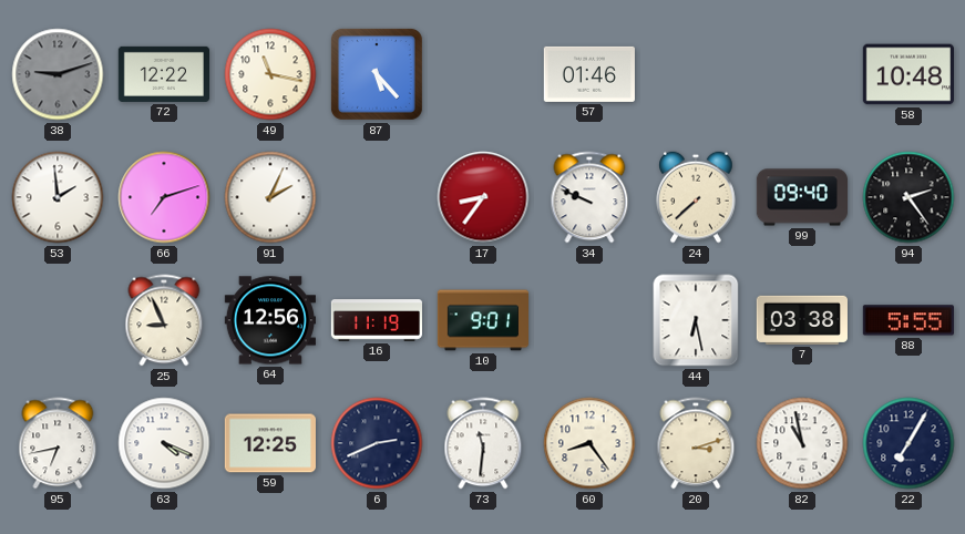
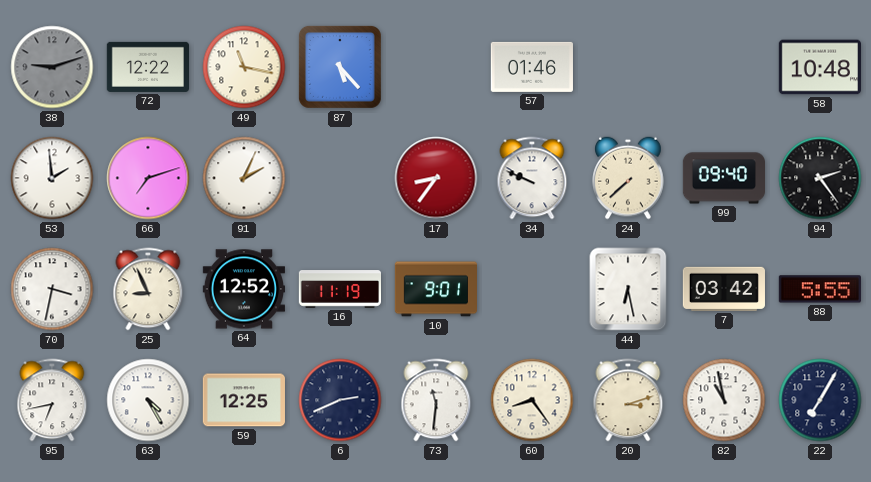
70: none -> 3:32 (52, 289)
64: 12:56 -> 12:52 (243, 289)
7: 03:38 -> 03:42 (724, 289)
63: 4:19 -> 4:25 (148, 400)
